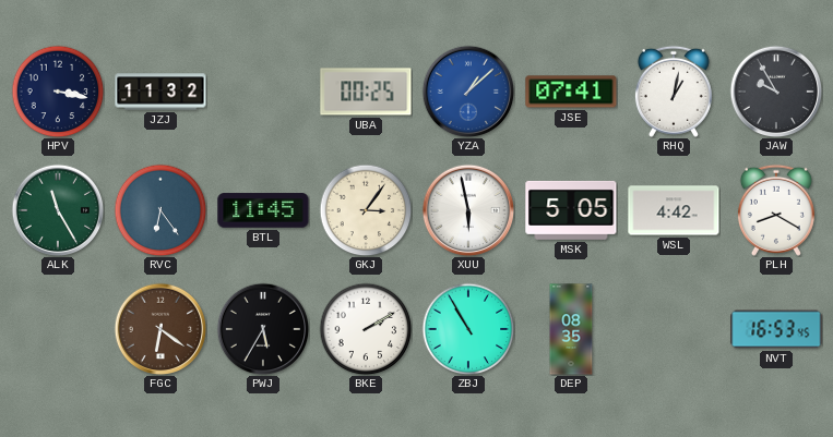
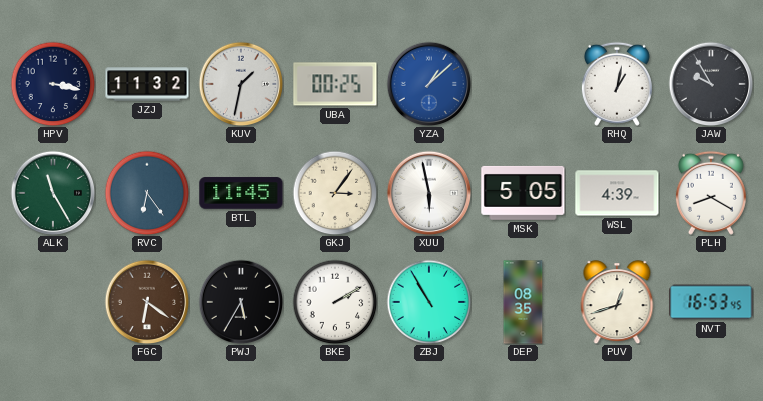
KUV: none -> 1:32 (241, 84)
JSE: 07:41 -> none (571, 92)
WSL: 4:42 -> 4:39 (617, 193)
PUV: none -> 12:42 (617, 302)
